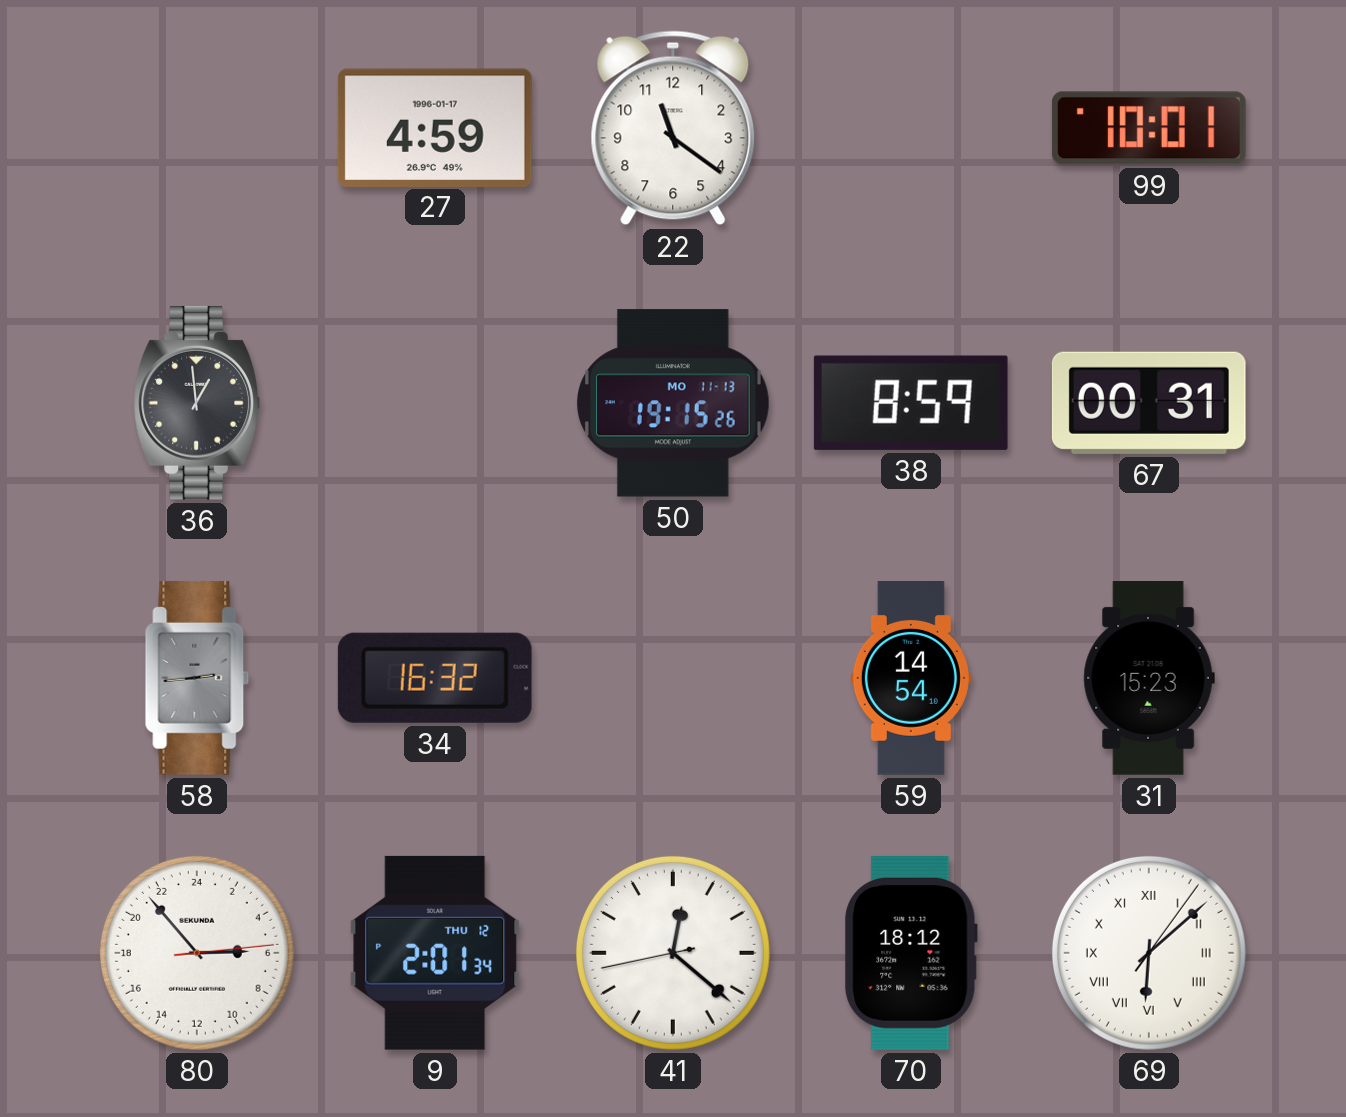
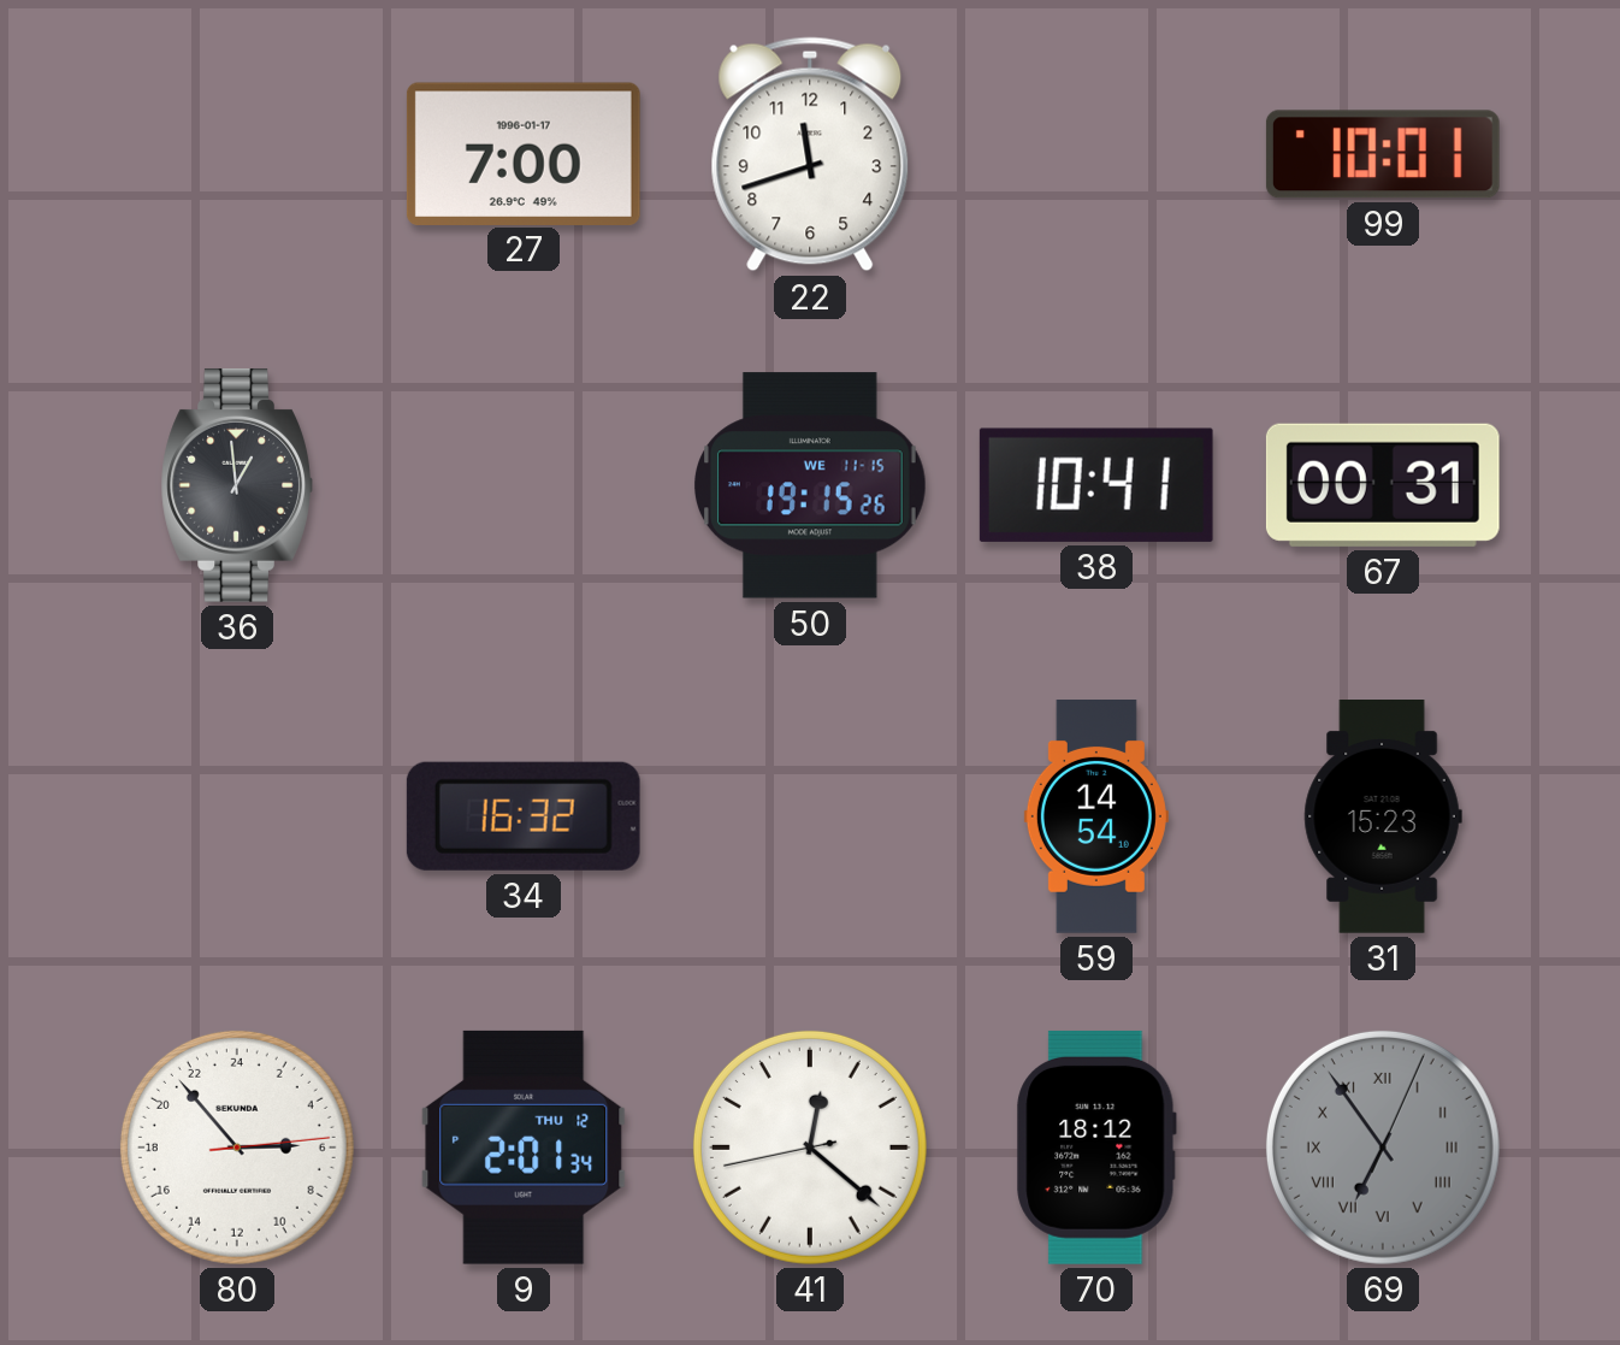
27: 4:59 -> 7:00 (524, 153)
22: 11:21 -> 11:42 (810, 154)
50 date: MO 11-13 -> WE 11-15 (811, 485)
38: 8:59 -> 10:41 (1096, 485)
58: 2:44 -> none (197, 678)
69: 6:08 -> 6:54 (1383, 1148)
69 dial: white -> grey (1383, 1148)
